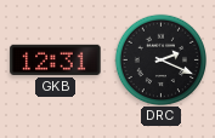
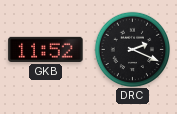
GKB: 12:31 -> 11:52 (46, 49)
